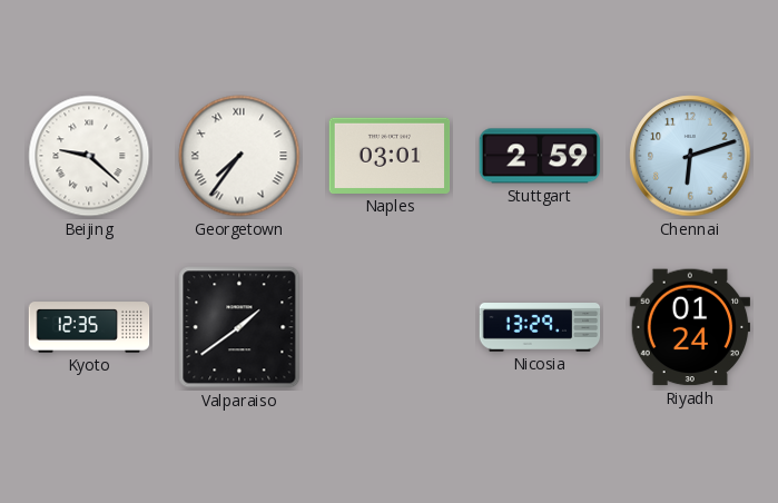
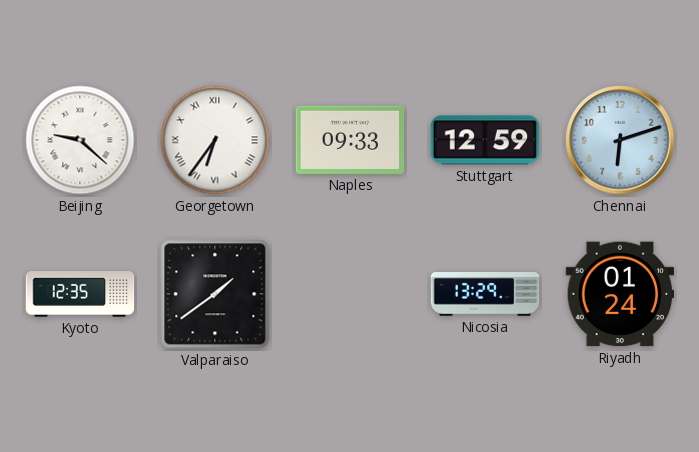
Georgetown: 7:36 -> 6:36 (215, 140)
Naples: 03:01 -> 09:33 (350, 140)
Stuttgart: 2:59 -> 12:59 (485, 140)
